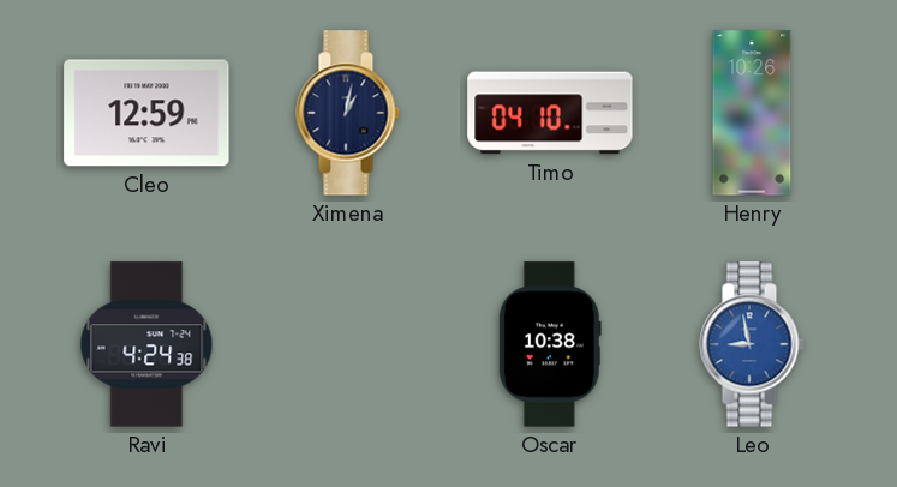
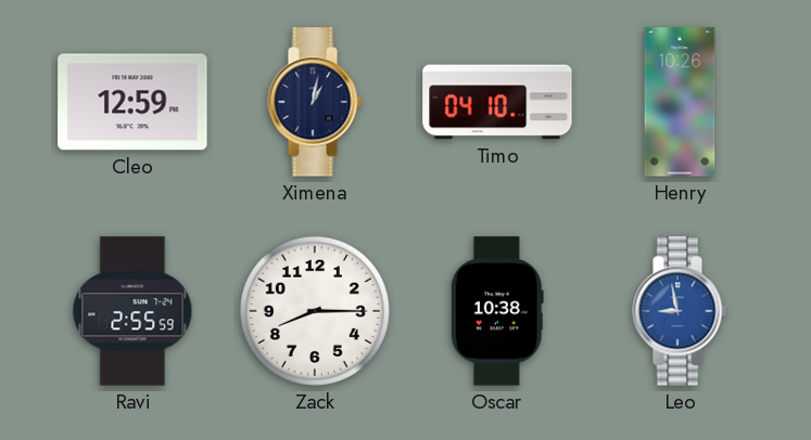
Ravi: 4:24 -> 2:55 (132, 311)
Zack: none -> 8:15 (315, 311)
